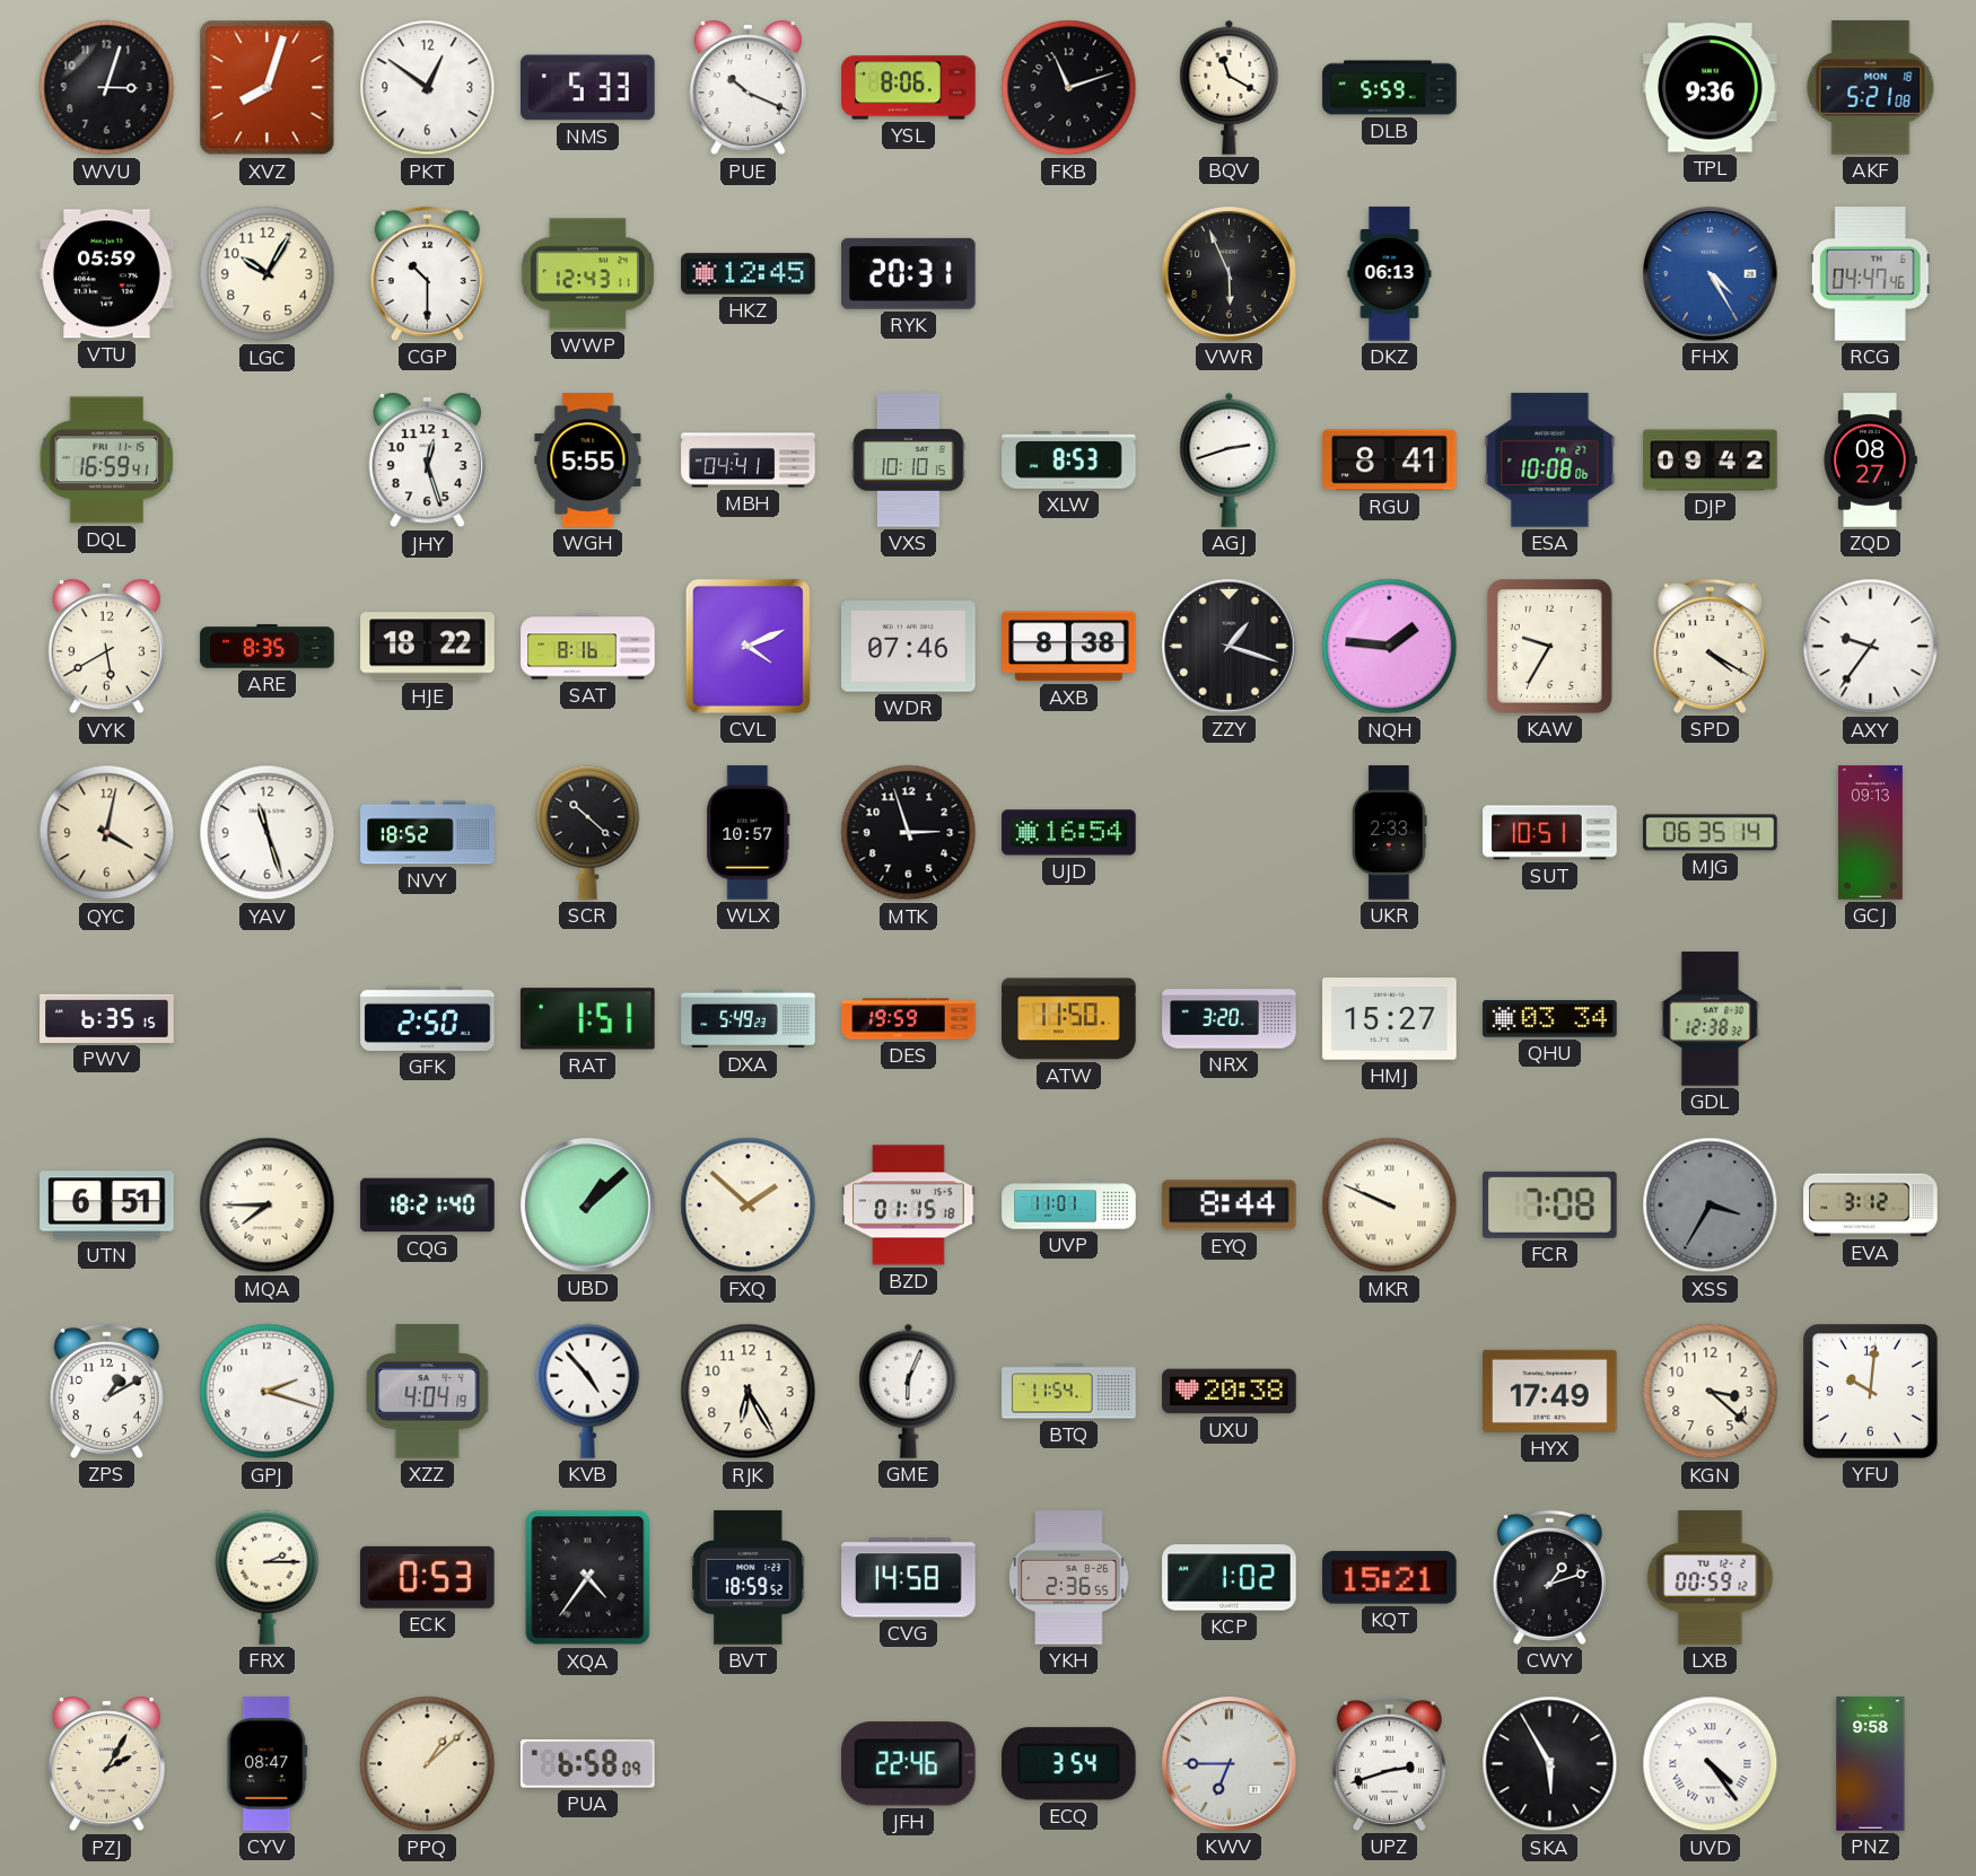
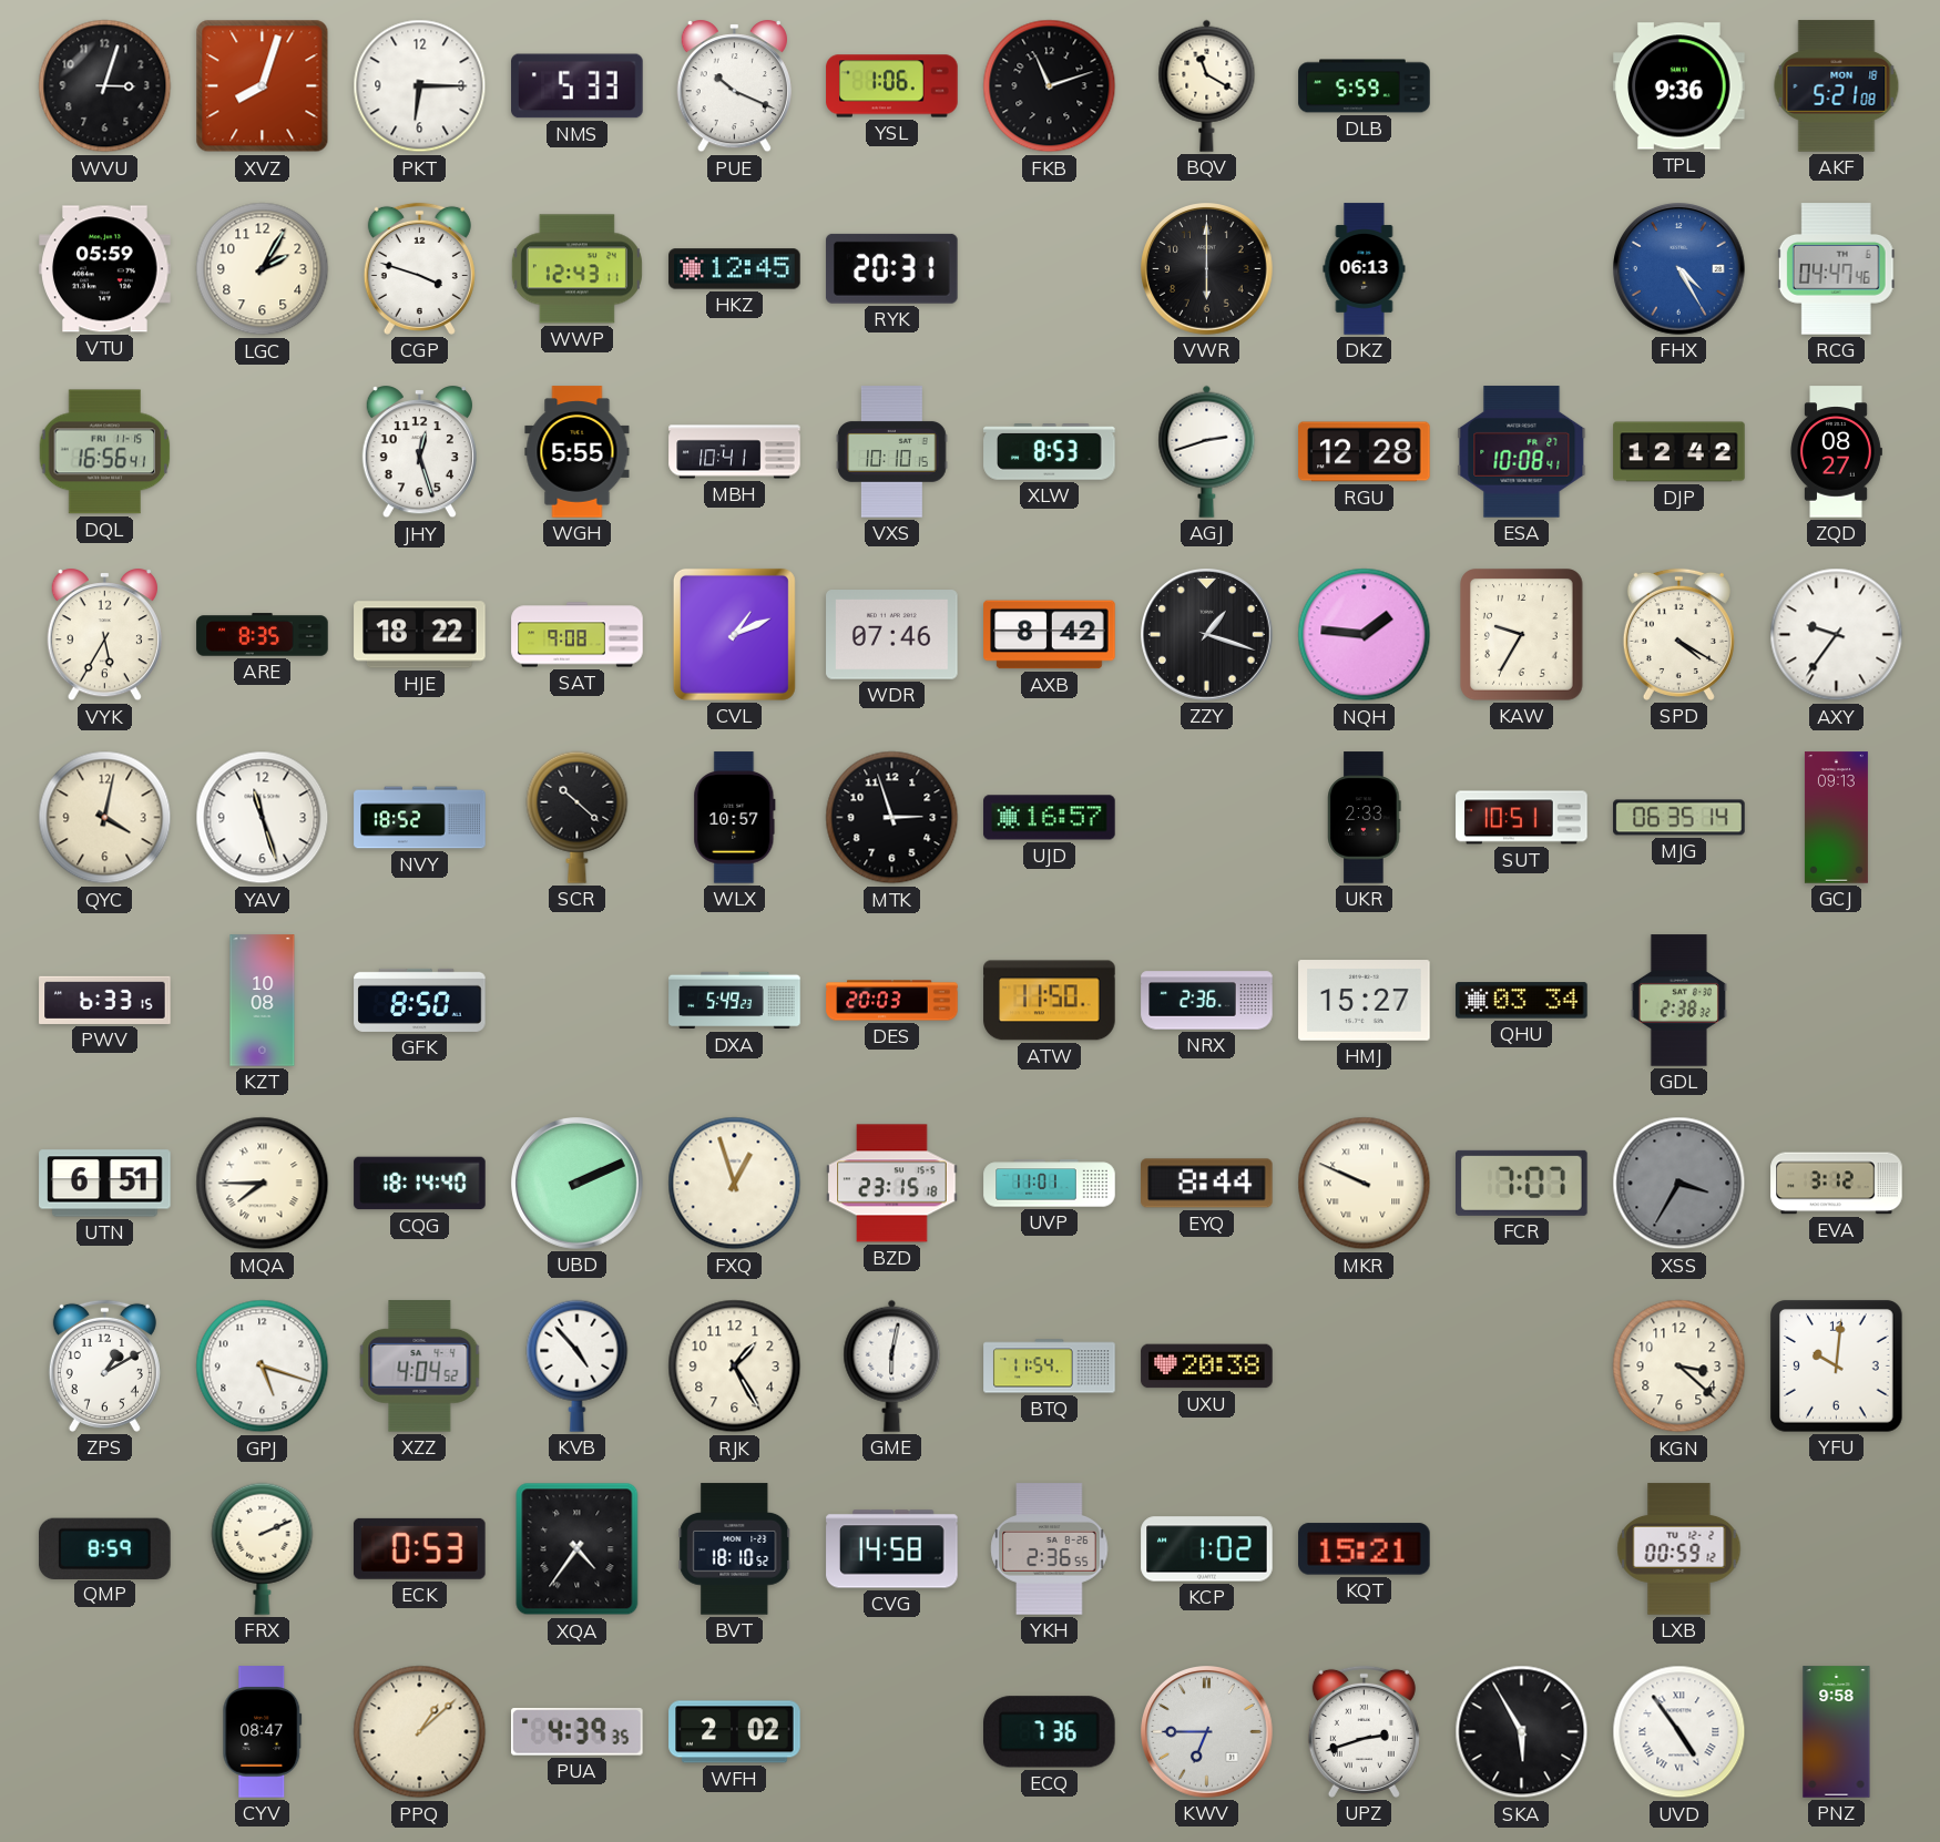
PKT: 12:51 -> 6:15 (420, 86)
YSL: 8:06 -> 1:06 (892, 86)
LGC: 10:05 -> 2:05 (263, 269)
CGP: 10:30 -> 3:48 (419, 268)
VWR: 5:56 -> 6:00 (1207, 269)
DQL: 16:59 -> 16:56 (105, 452)
MBH: 04:41 -> 10:41 (735, 452)
RGU: 8:41 -> 12:28 (1365, 452)
ESA: 10:08:06 -> 10:08:41 (1522, 452)
DJP: 09:42 -> 12:42 (1679, 452)
VYK: 5:40 -> 5:35 (104, 635)
SAT: 8:16 -> 9:08 (578, 635)
CVL: 4:11 -> 1:11 (734, 634)
AXB: 8:38 -> 8:42 (1050, 635)
UJD: 16:54 -> 16:57 (1050, 818)
PWV: 6:35 -> 6:33 (105, 1000)
KZT: none -> 10:08 (263, 1001)
GFK: 2:50 -> 8:50 (420, 1000)
RAT: 1:51 -> none (588, 1019)
DES: 19:59 -> 20:03 (892, 1001)
NRX: 3:20 -> 2:36 (1207, 1001)
GDL: 12:38 -> 2:38 (1678, 1001)
CQG: 18:21 -> 18:14 (420, 1184)
UBD: 1:08 -> 2:11 (578, 1184)
FXQ: 1:52 -> 12:57 (735, 1184)
BZD: 01:15 -> 23:15 (892, 1184)
FCR: 7:08 -> 7:07 (1522, 1183)
GPJ: 2:18 -> 5:18 (263, 1367)
XZZ: 4:04:19 -> 4:04:52 (420, 1367)
RJK: 6:25 -> 1:25 (735, 1367)
GME: 6:04 -> 6:02 (892, 1365)
HYX: 17:49 -> none (1550, 1391)
QMP: none -> 8:59 (105, 1548)
FRX: 2:15 -> 2:11 (263, 1548)
BVT: 18:59 -> 18:10 (735, 1549)
CWY: 1:12 -> none (1549, 1577)
PZJ: 2:05 -> none (106, 1764)
PUA: 6:58 -> 4:39 (578, 1732)
WFH: none -> 2:02 (735, 1732)
JFH: 22:46 -> none (908, 1764)
ECQ: 3:54 -> 7:36 (1050, 1732)
UVD: 4:24 -> 4:54 (1679, 1732)
